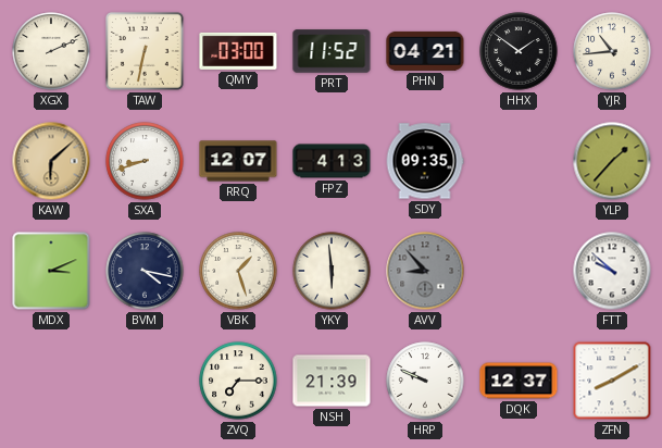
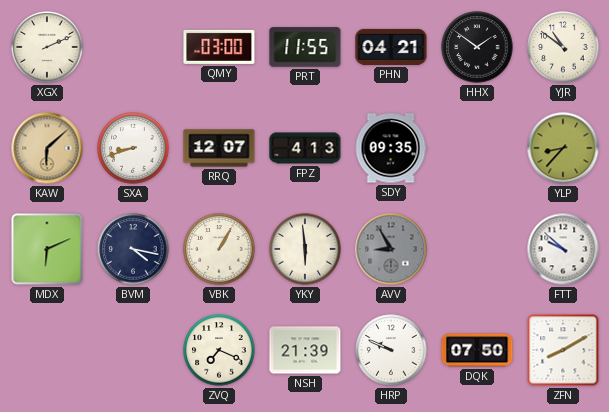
TAW: 6:32 -> none (145, 51)
PRT: 11:52 -> 11:55 (305, 47)
YJR: 10:44 -> 10:51 (563, 47)
YLP: 1:37 -> 8:37 (563, 148)
MDX: 3:11 -> 6:11 (47, 249)
VBK: 1:27 -> 1:05 (219, 249)
AVV: 8:53 -> 8:55 (391, 249)
ZVQ: 7:15 -> 7:19 (219, 350)
DQK: 12:37 -> 07:50 (477, 350)
